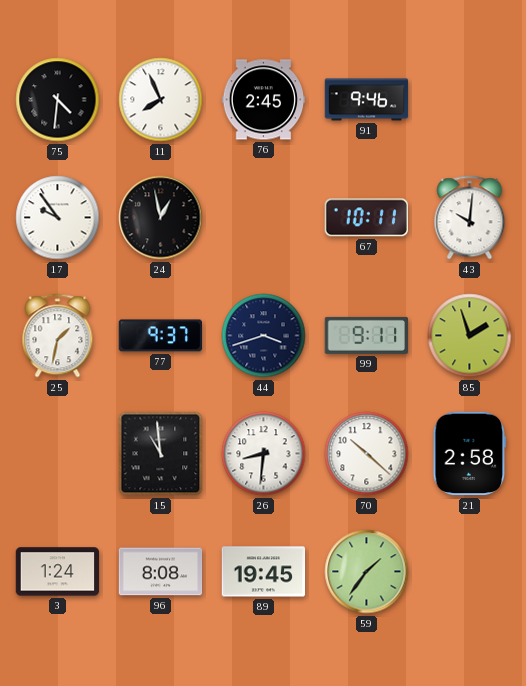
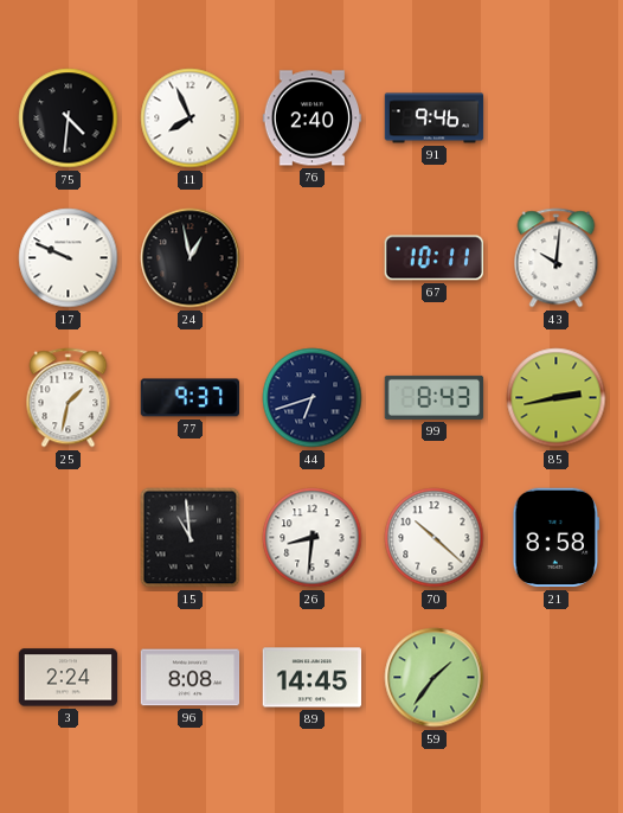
76: 2:45 -> 2:40 (313, 119)
17: 9:54 -> 9:49 (69, 258)
44: 3:42 -> 6:42 (313, 398)
99: 9:11 -> 8:43 (435, 397)
85: 1:57 -> 2:43 (557, 398)
21: 2:58 -> 8:58 (557, 538)
3: 1:24 -> 2:24 (69, 678)
89: 19:45 -> 14:45 (313, 678)
